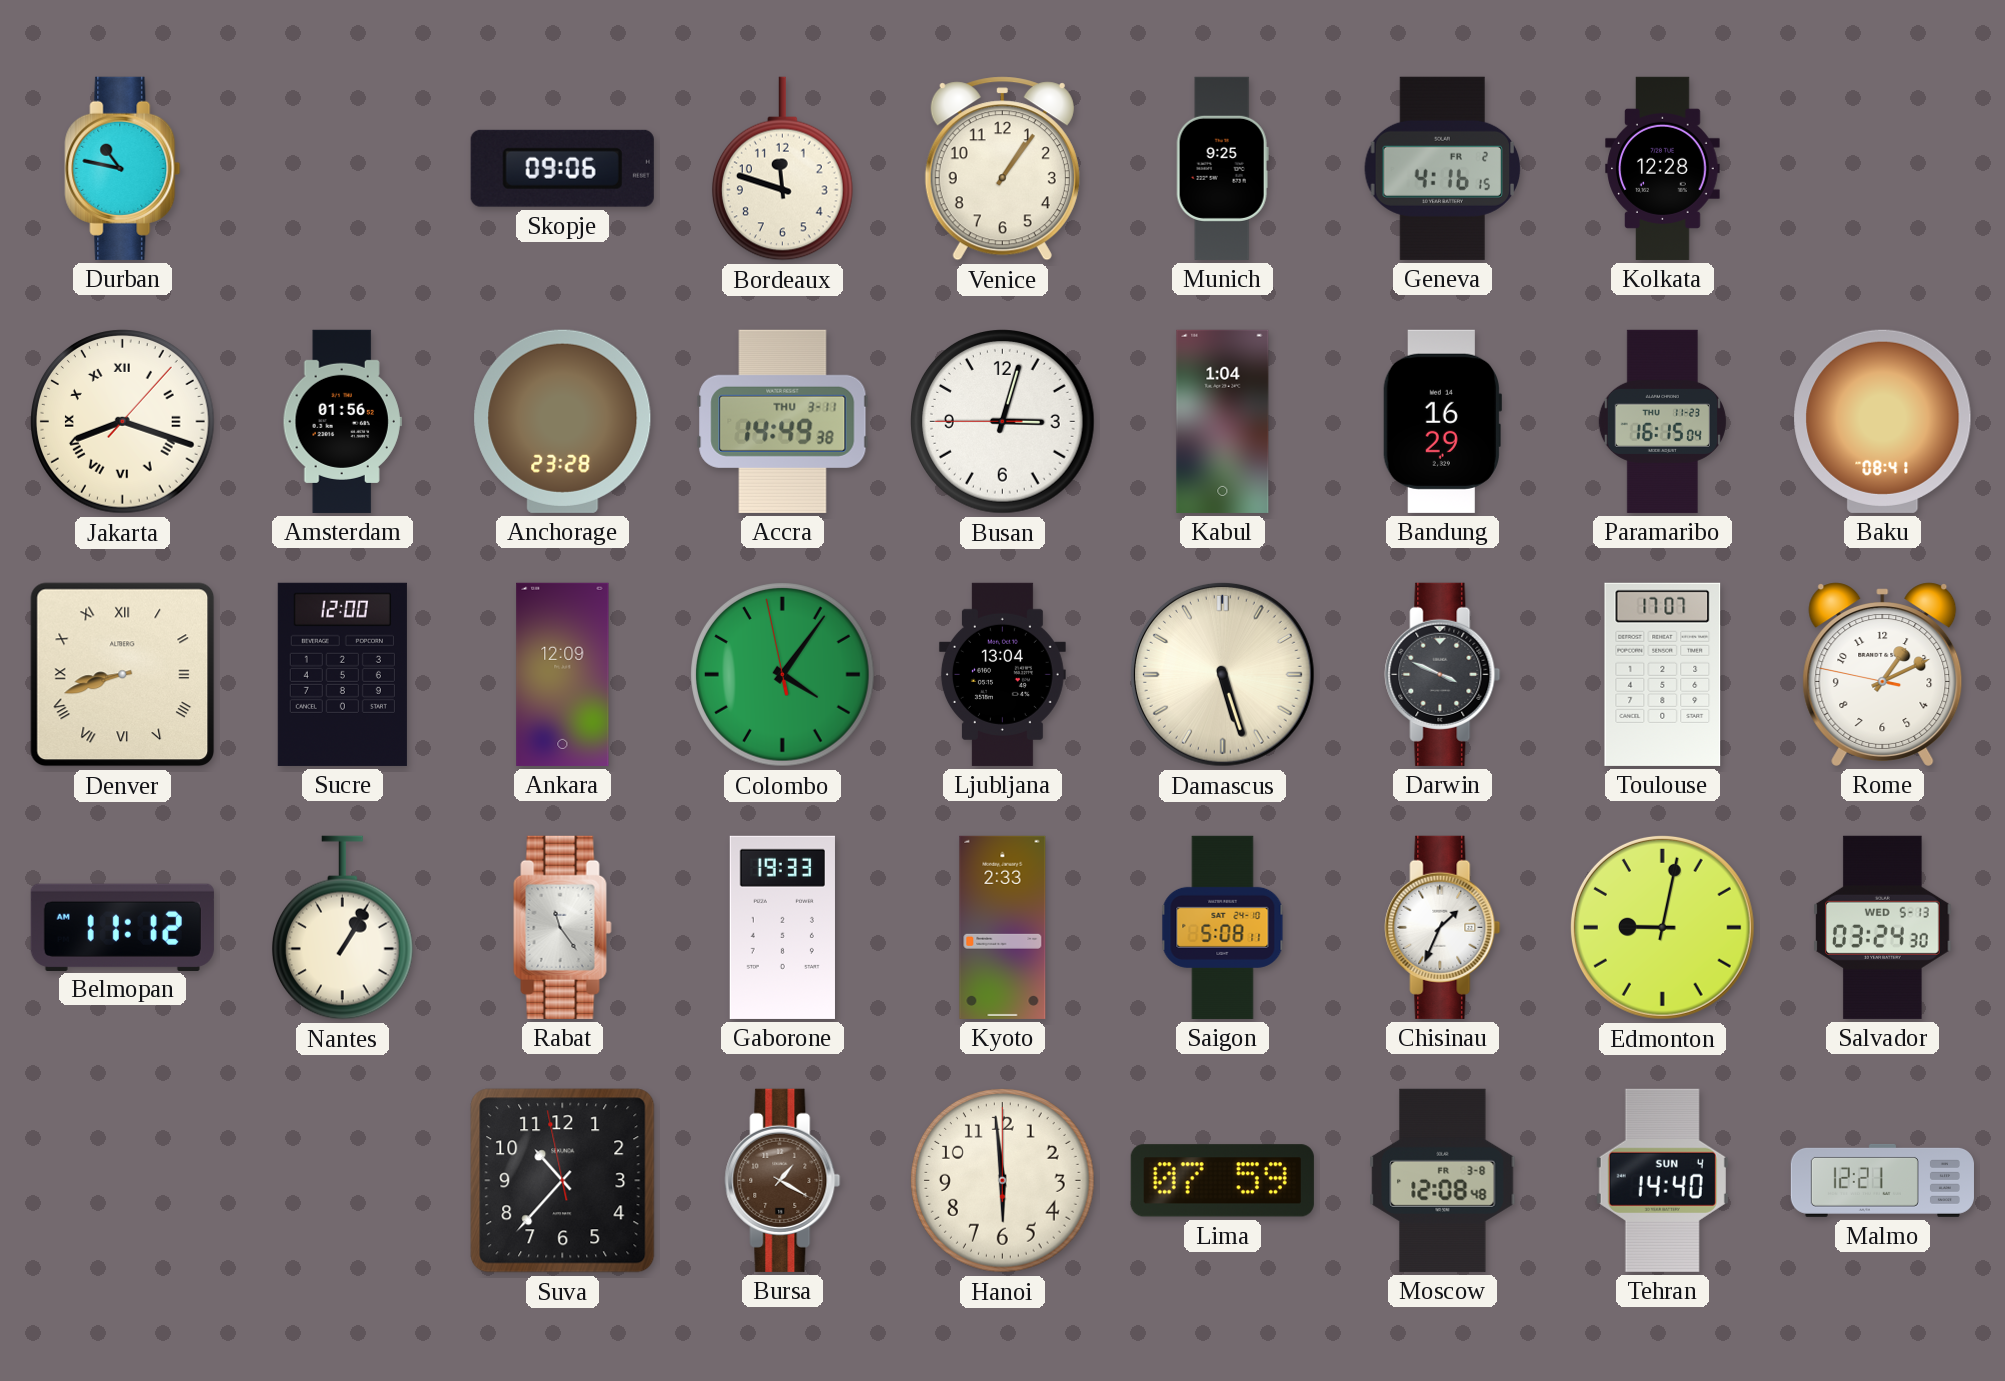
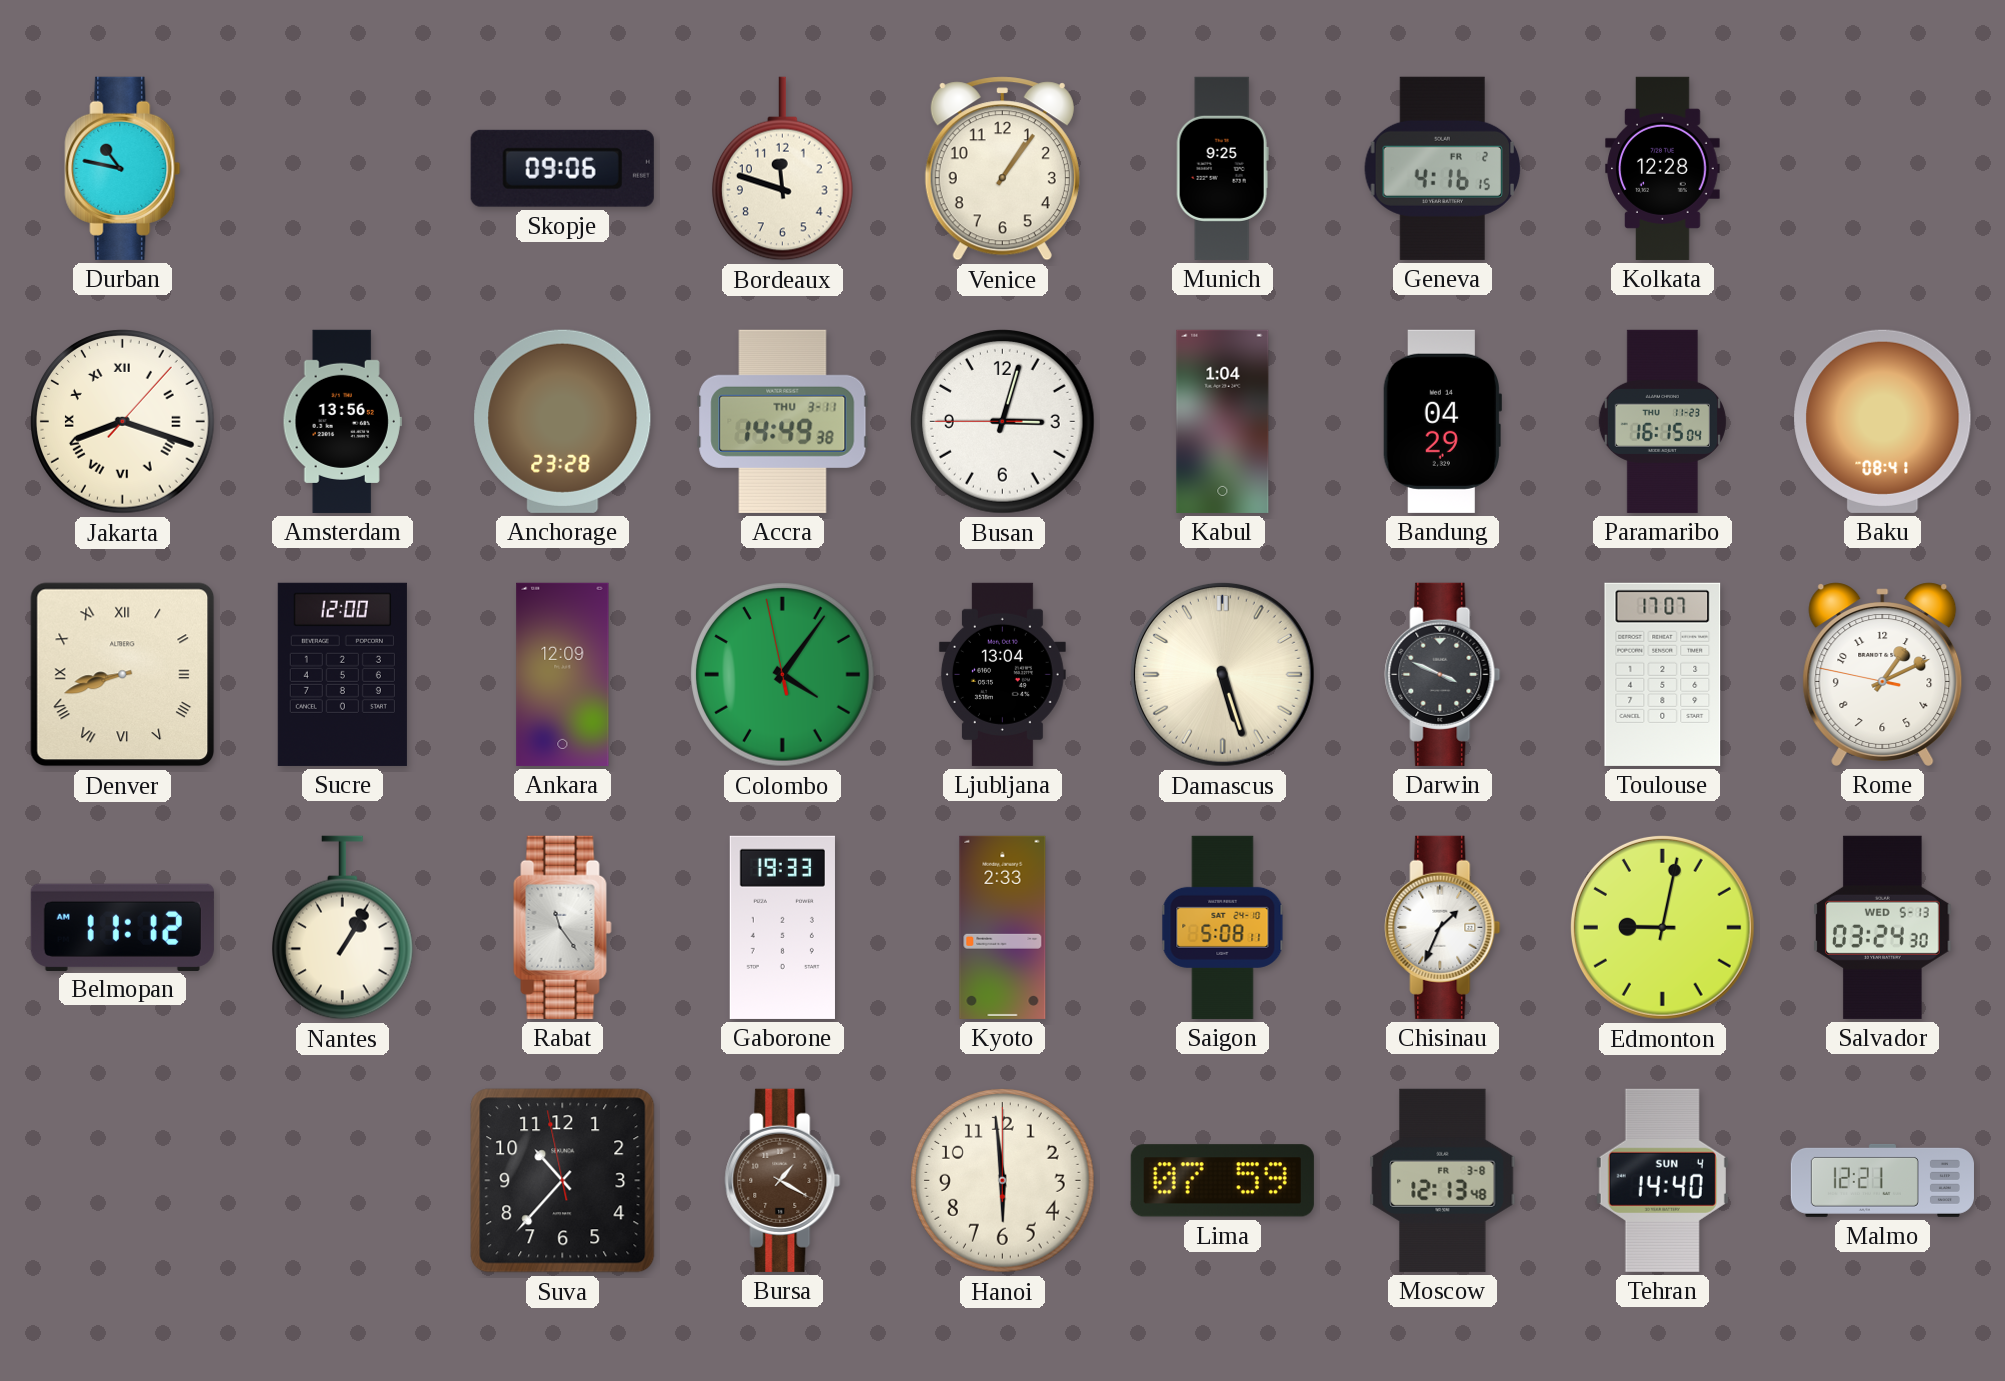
Amsterdam: 01:56 -> 13:56 (342, 421)
Bandung: 16:29 -> 04:29 (1442, 421)
Moscow: 12:08 -> 12:13 (1443, 1180)
